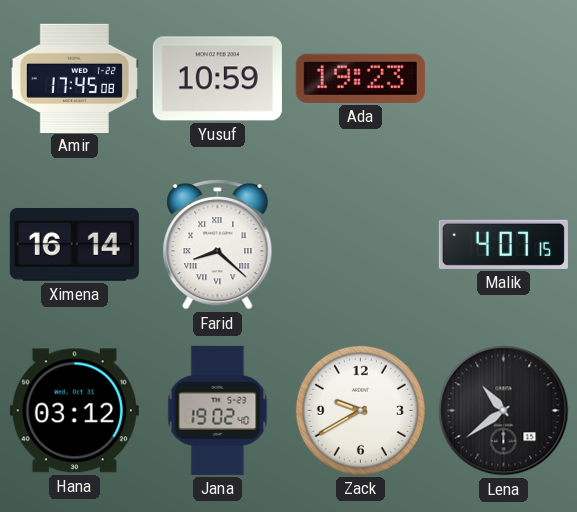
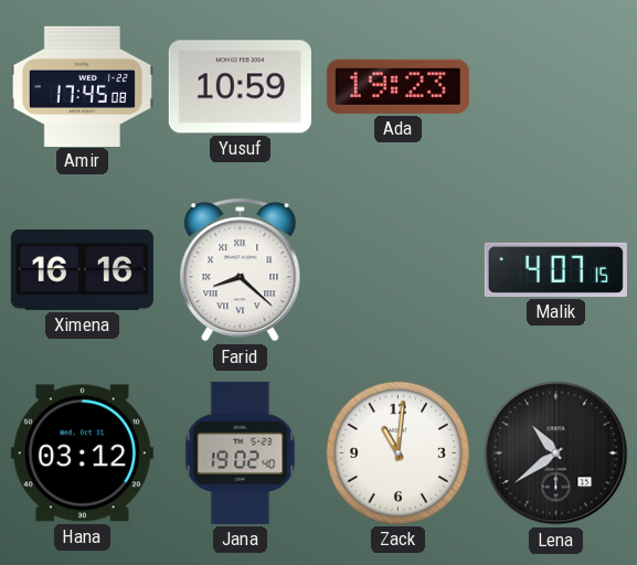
Ximena: 16:14 -> 16:16 (82, 269)
Zack: 9:40 -> 11:01 (397, 452)
